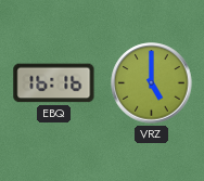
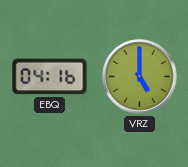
EBQ: 16:16 -> 04:16 (50, 77)
